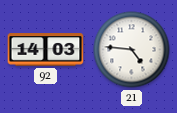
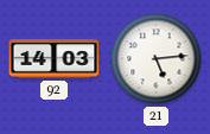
21: 4:46 -> 5:14 (157, 59)
